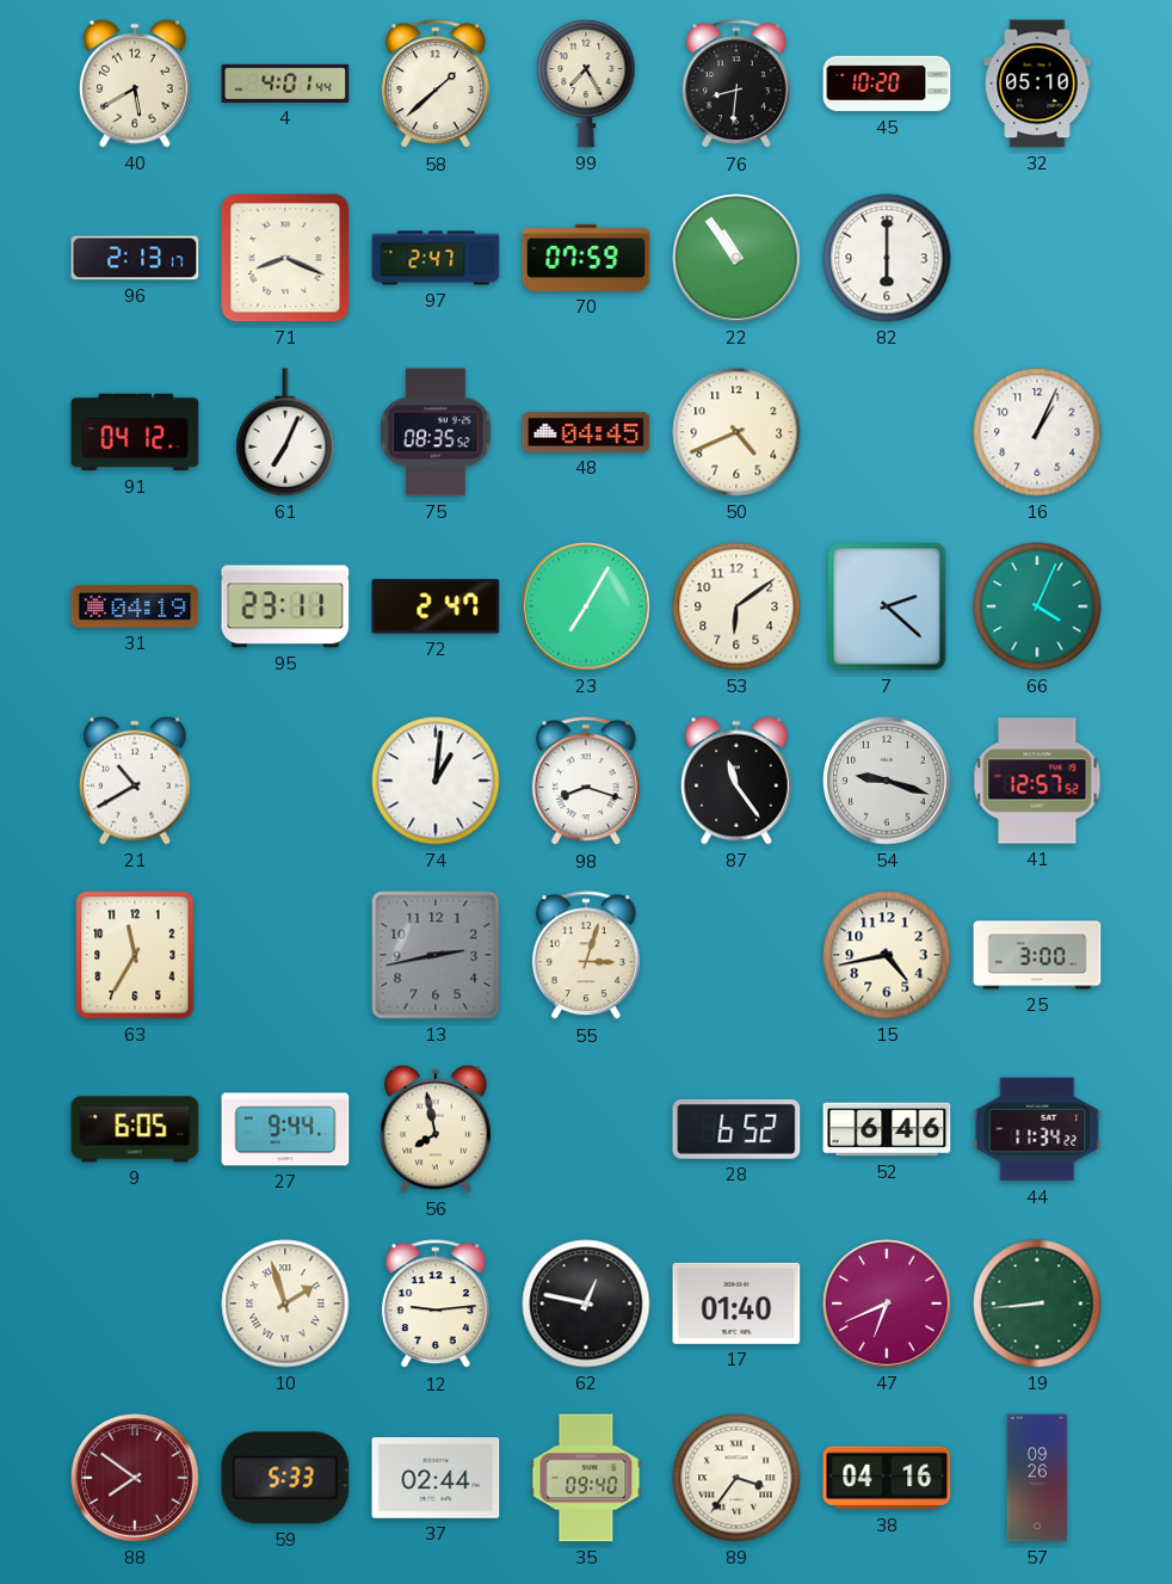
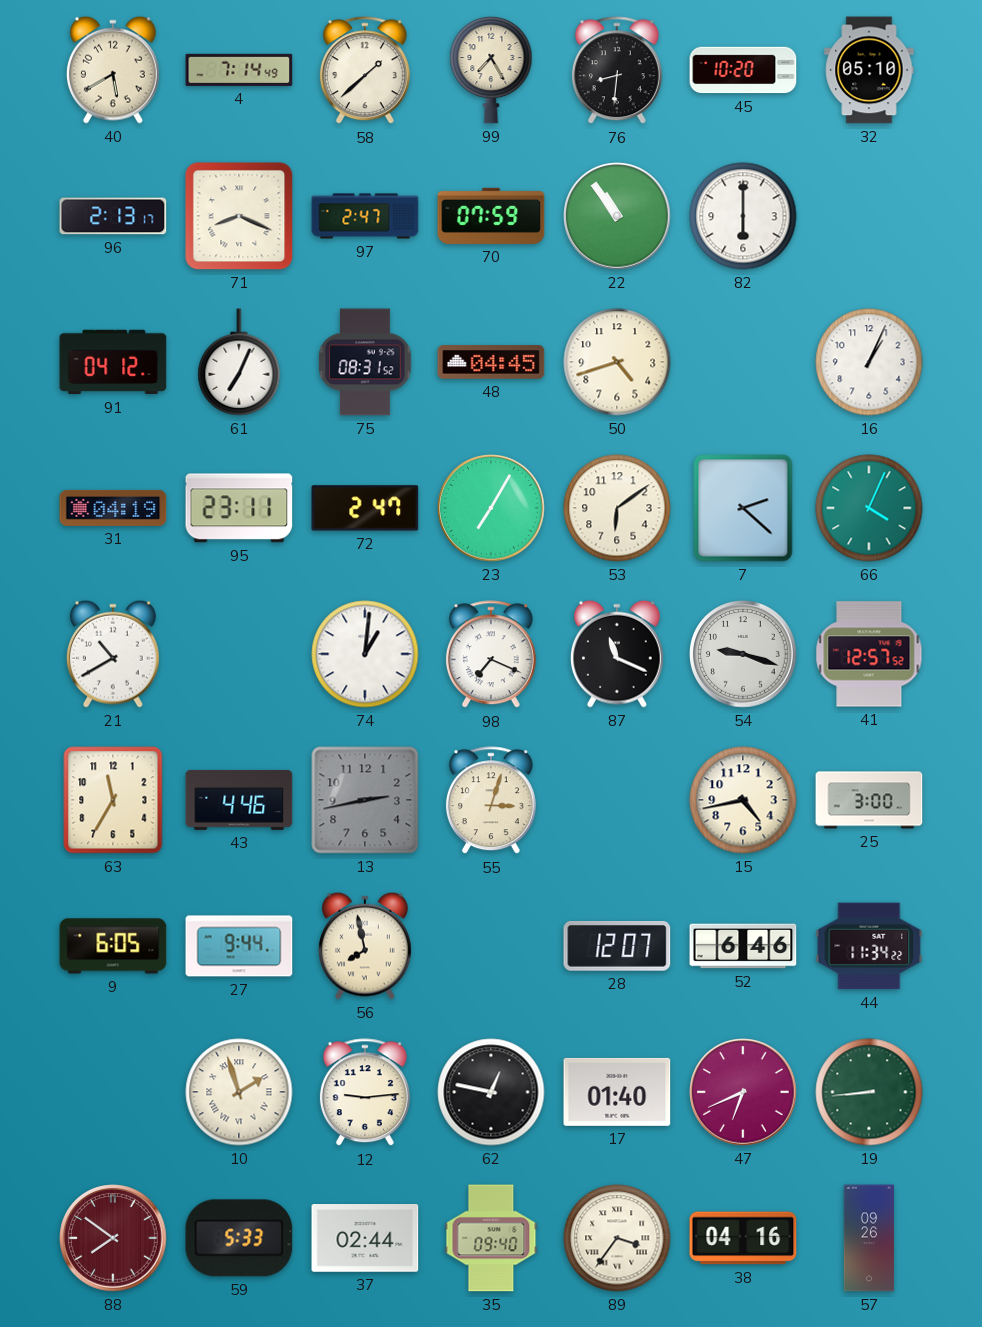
4: 4:01 -> 7:14 (239, 70)
75: 08:35 -> 08:31 (365, 362)
50: 4:41 -> 4:42 (617, 362)
98: 8:18 -> 7:19 (491, 655)
87: 11:24 -> 11:19 (617, 654)
43: none -> 4:46 (239, 800)
28: 6:52 -> 12:07 (617, 947)
